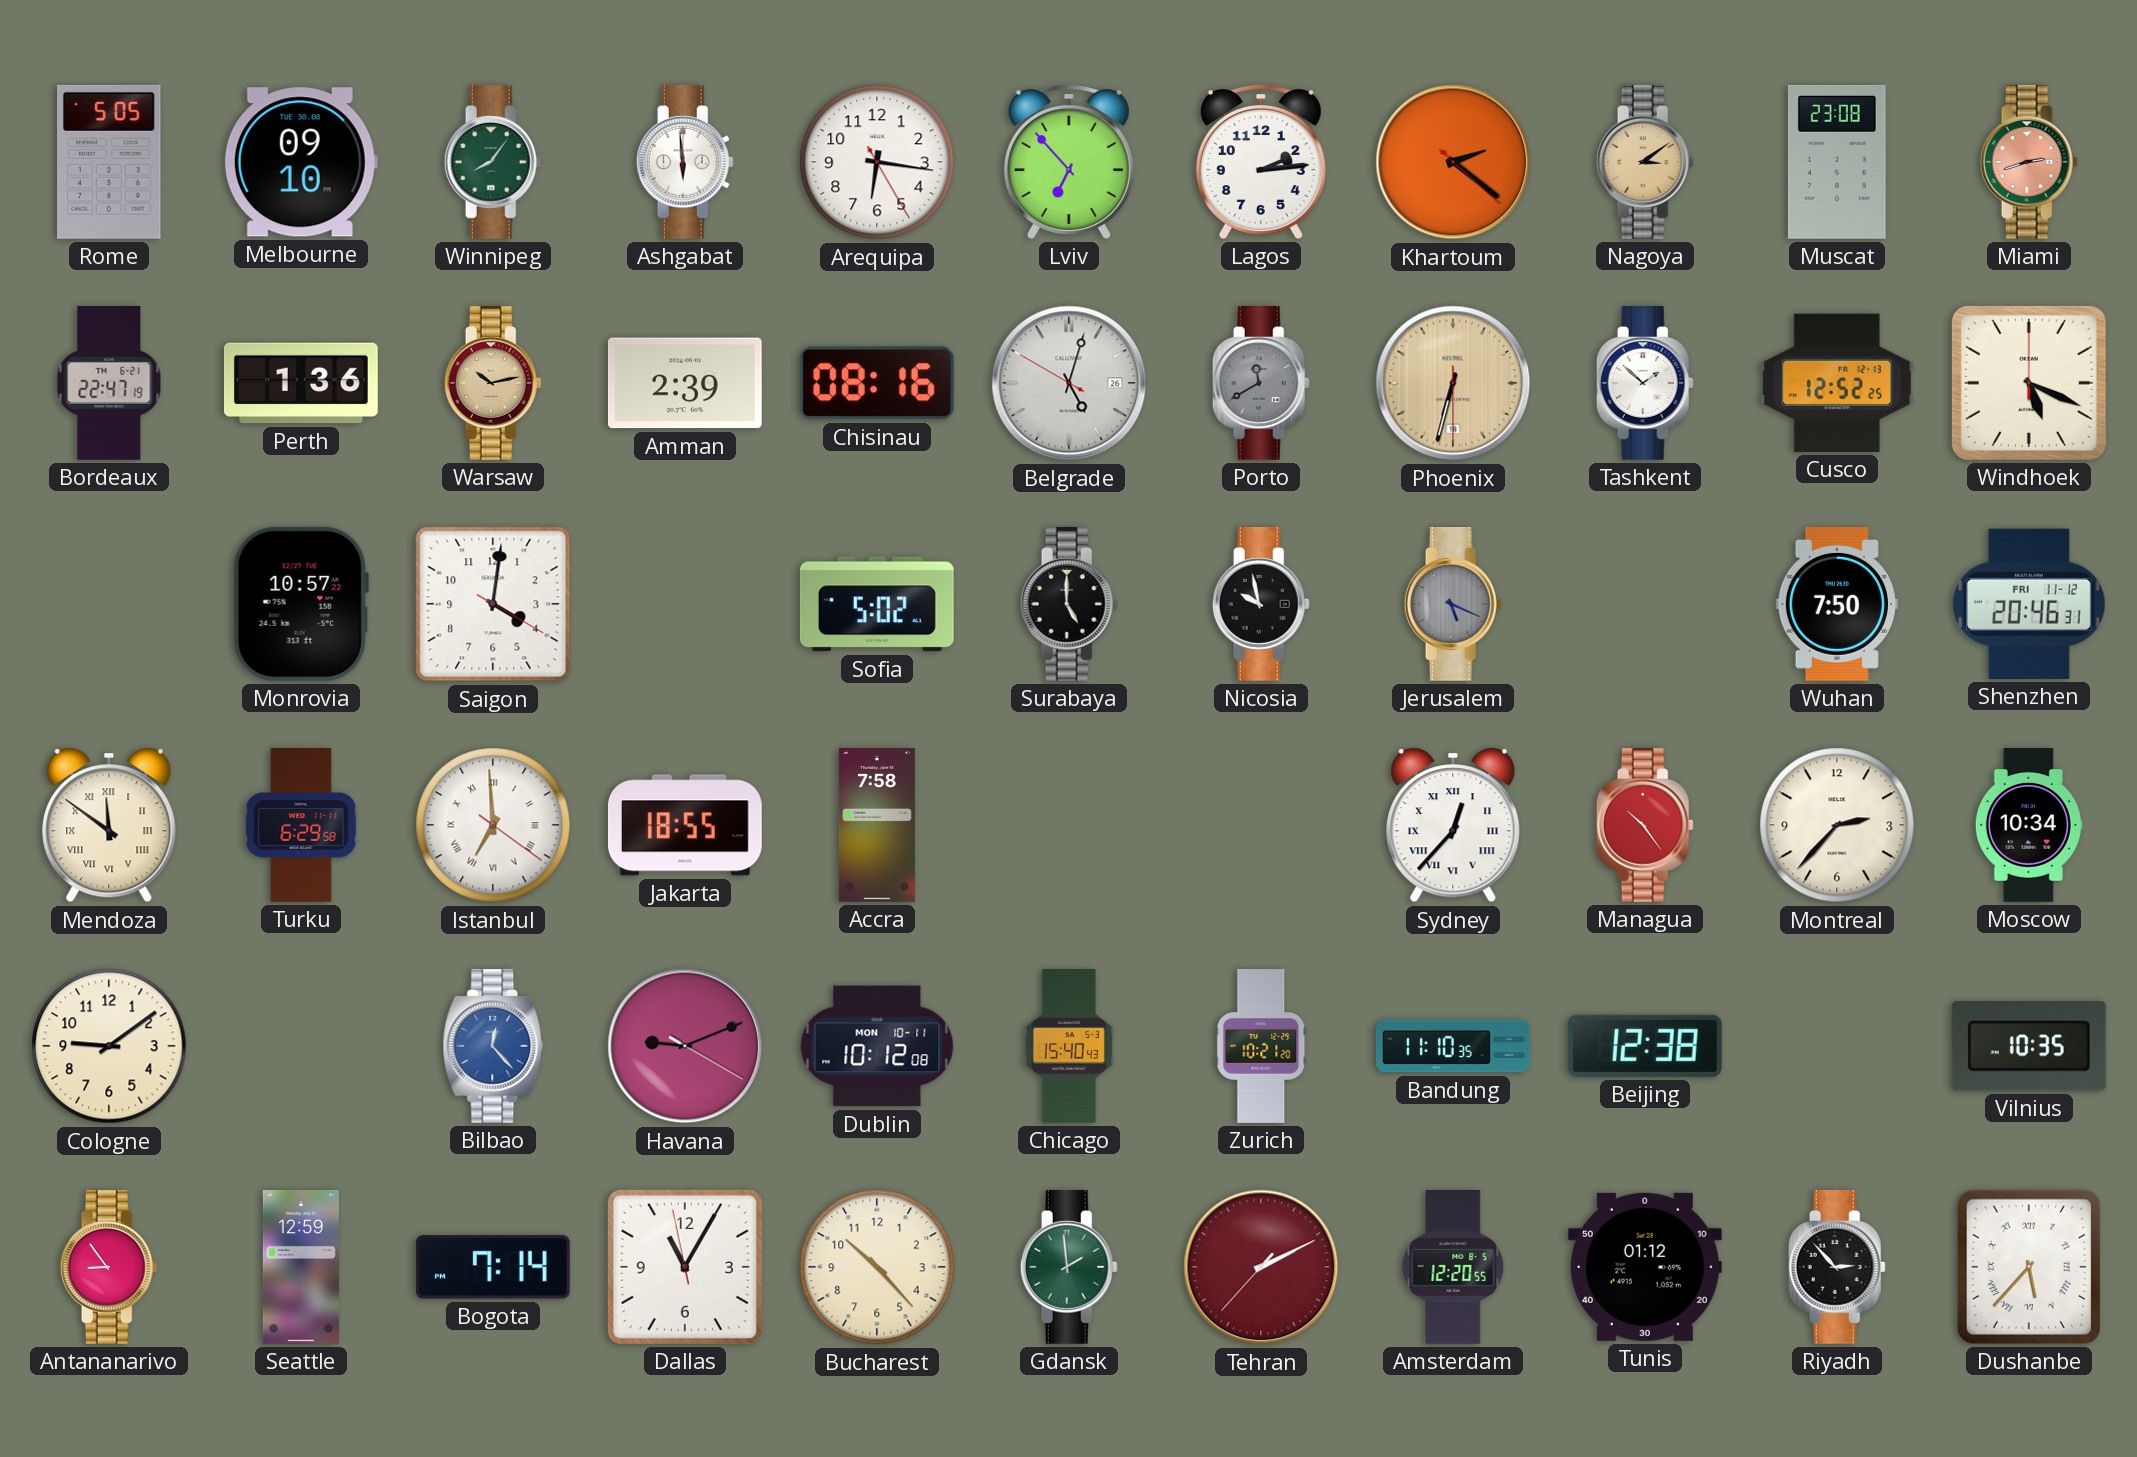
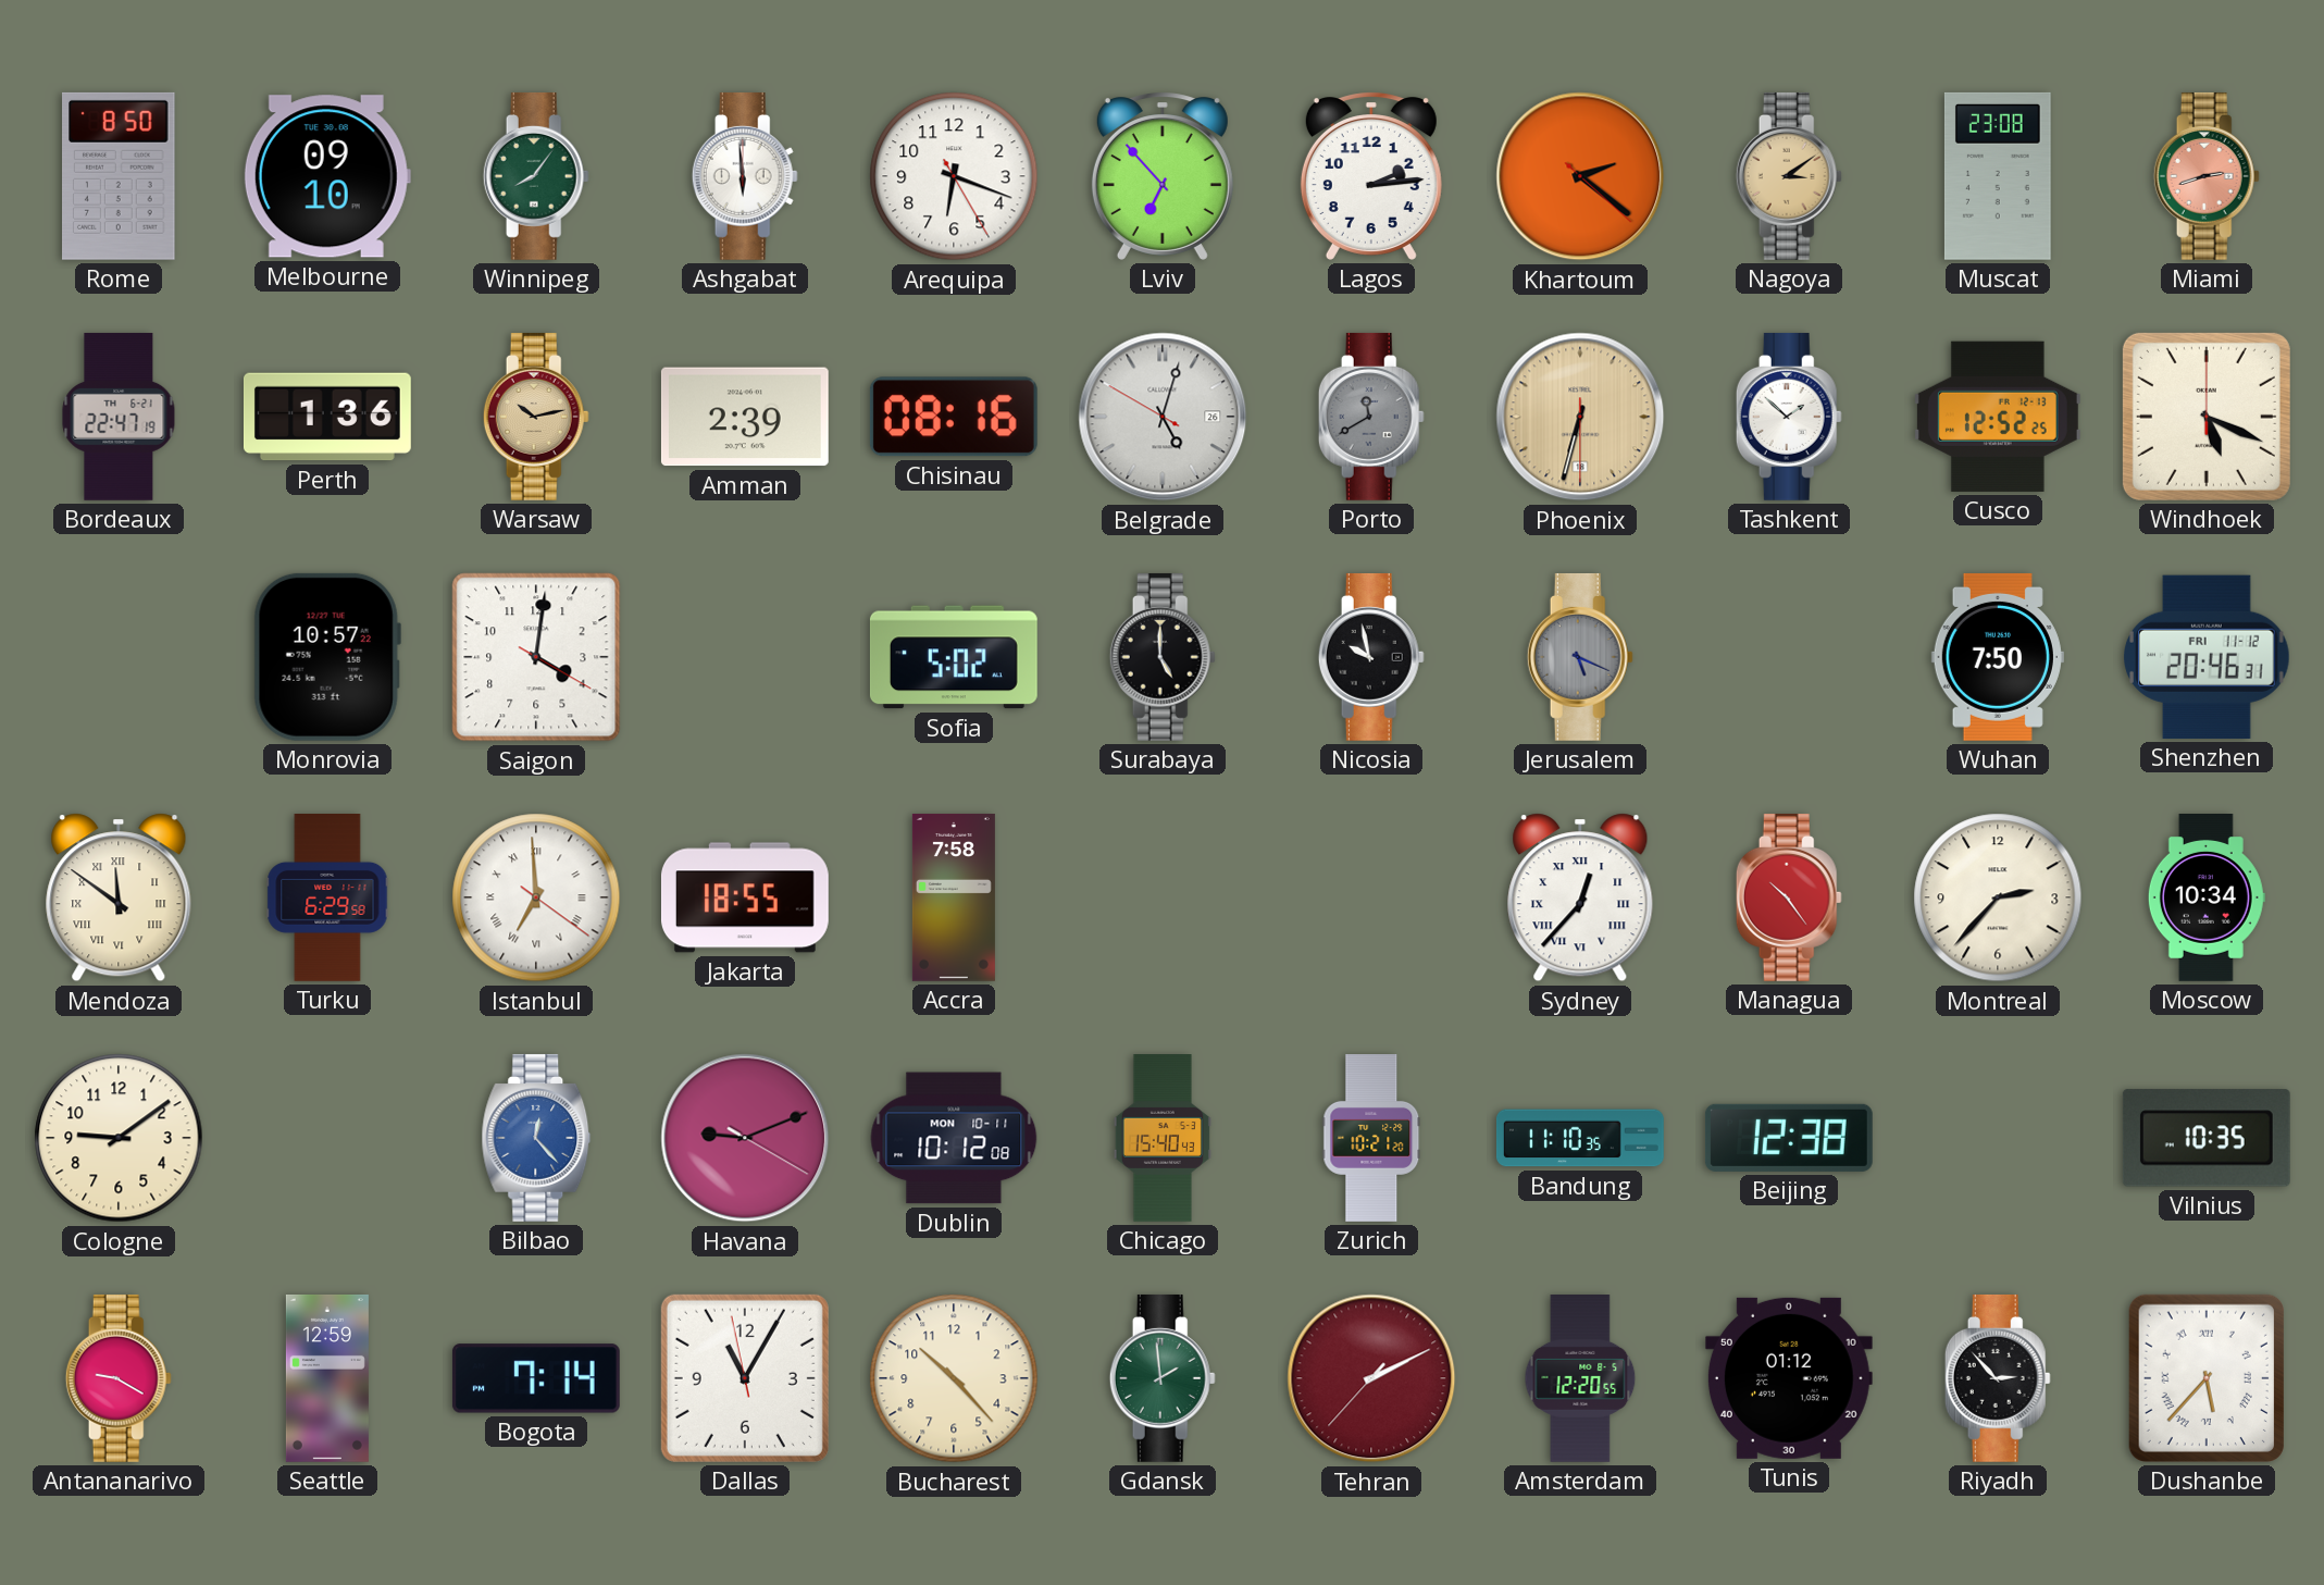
Rome: 5:05 -> 8:50 (120, 176)
Arequipa: 6:16 -> 6:18 (954, 176)
Antananarivo: 8:54 -> 9:20 (119, 1378)
